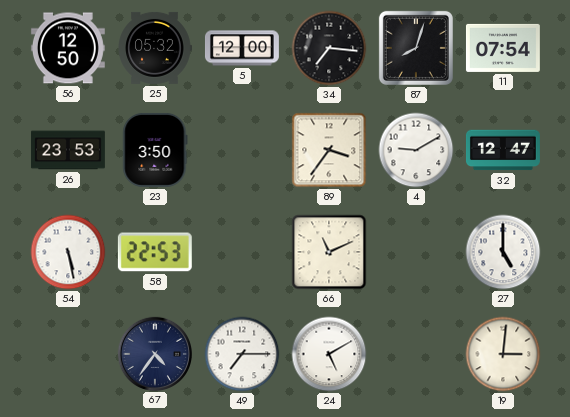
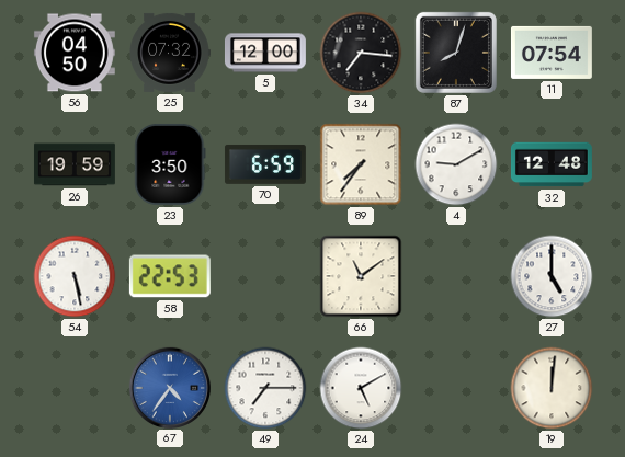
56: 12:50 -> 04:50 (75, 53)
25: 05:32 -> 07:32 (170, 53)
26: 23:53 -> 19:59 (75, 164)
70: none -> 6:59 (265, 164)
89: 3:36 -> 7:36 (361, 164)
32: 12:47 -> 12:48 (552, 164)
66: 11:11 -> 11:09 (361, 276)
67 dial: navy -> blue (169, 387)
19: 3:01 -> 12:01 (552, 388)
